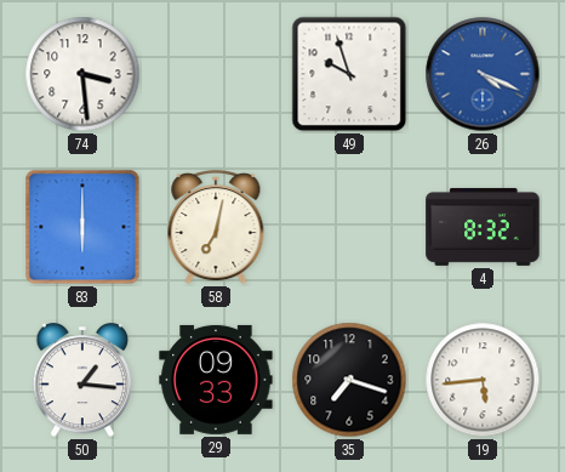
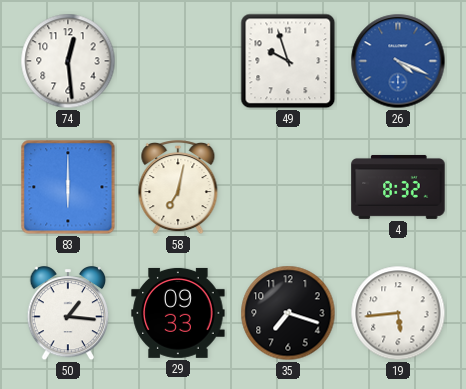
74: 3:29 -> 12:29 (68, 61)
